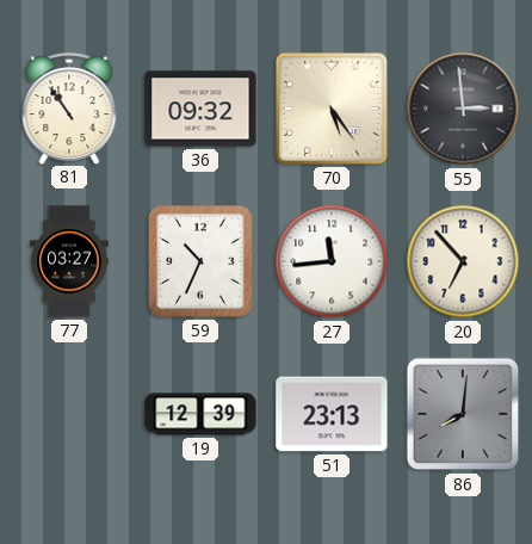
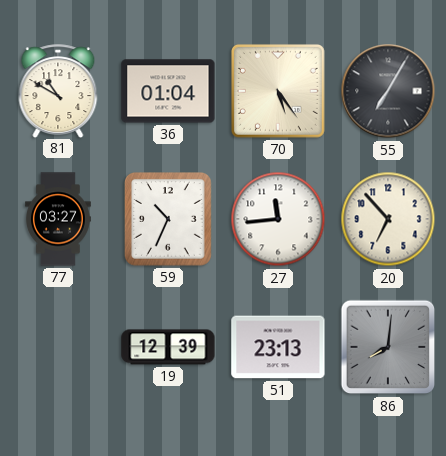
81: 10:54 -> 10:50 (58, 91)
36: 09:32 -> 01:04 (168, 91)
55: 2:59 -> 7:05 (388, 91)
